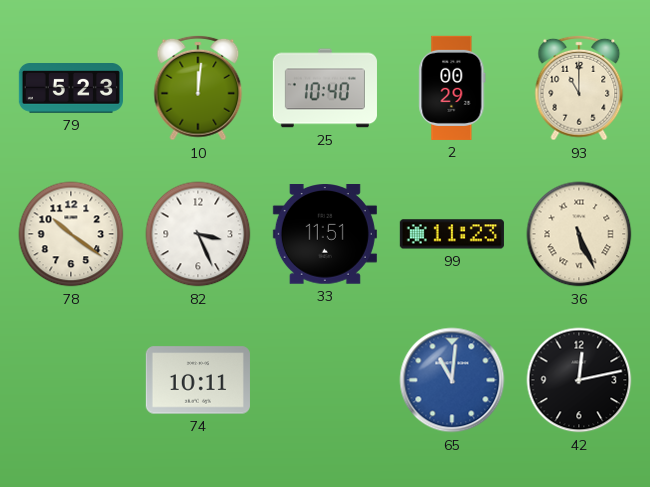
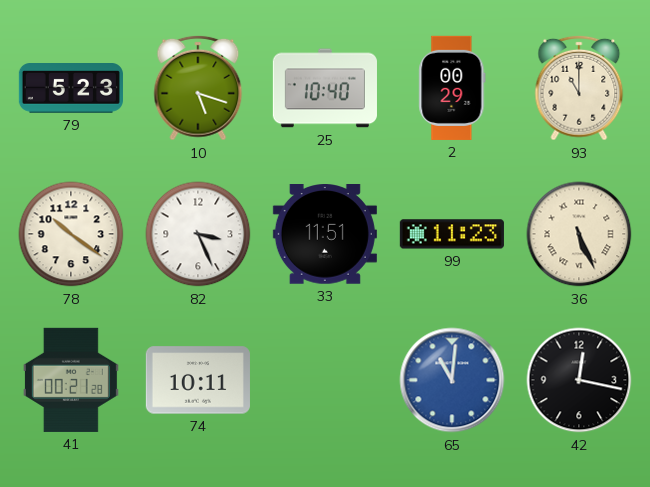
10: 12:01 -> 5:18 (198, 88)
41: none -> 00:21 (71, 380)
42: 12:13 -> 12:17 (579, 380)
